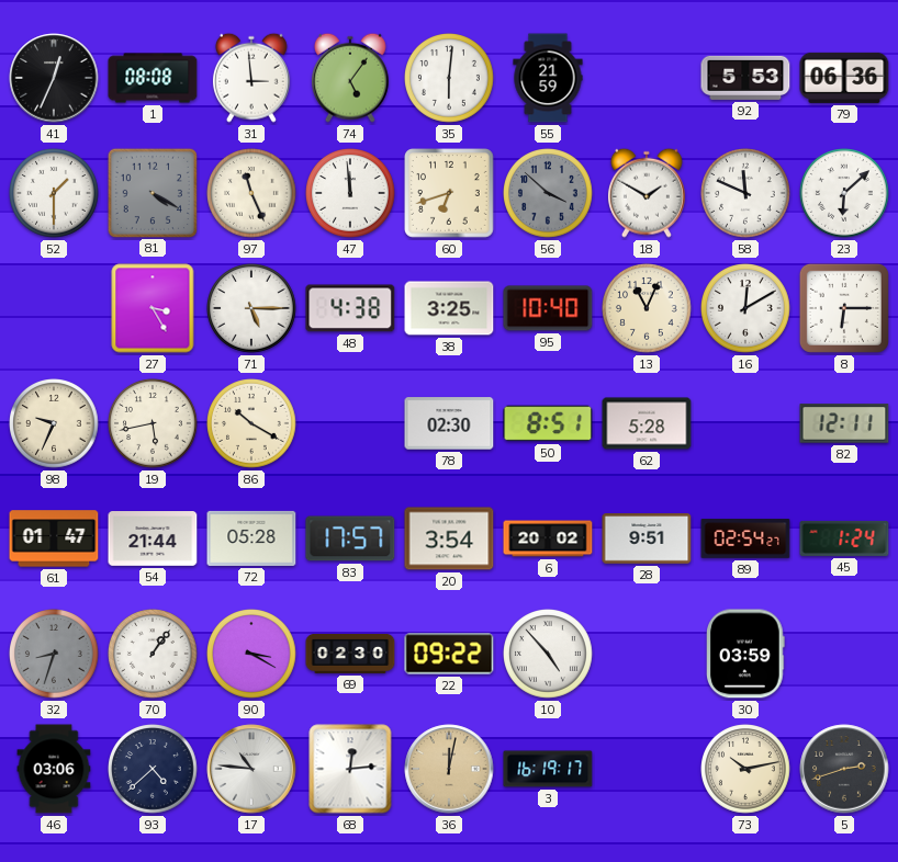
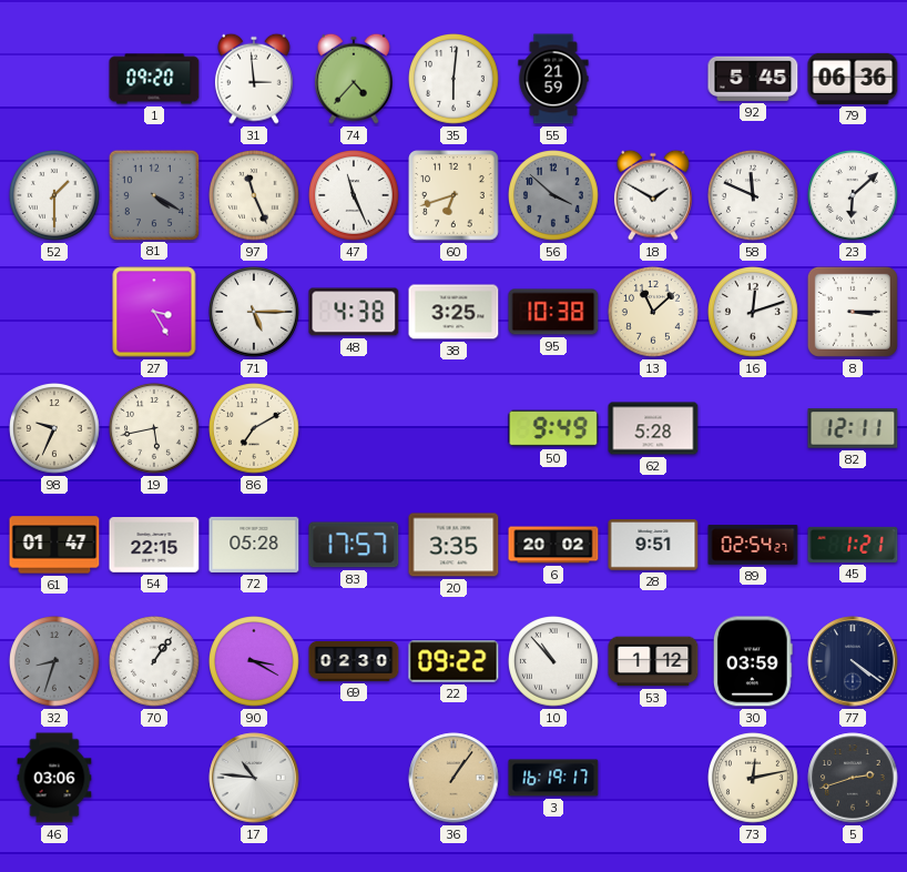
41: 12:34 -> none (54, 78)
1: 08:08 -> 09:20 (154, 79)
74: 5:06 -> 4:37 (354, 79)
92: 5:53 -> 5:45 (753, 79)
47: 11:59 -> 11:26 (355, 196)
95: 10:40 -> 10:38 (553, 312)
13: 11:04 -> 11:08 (654, 313)
16: 12:10 -> 12:12 (754, 313)
8: 6:15 -> 3:15 (853, 312)
86: 10:20 -> 7:10 (255, 429)
78: 02:30 -> none (449, 423)
50: 8:51 -> 9:49 (553, 428)
54: 21:44 -> 22:15 (154, 546)
20: 3:54 -> 3:35 (453, 545)
45: 1:24 -> 1:21 (853, 545)
10: 4:53 -> 10:53 (554, 662)
53: none -> 1:12 (653, 661)
77: none -> 4:21 (853, 661)
93: 4:38 -> none (154, 770)
68: 12:14 -> none (350, 769)
36: 12:02 -> 1:06 (453, 778)
73: 10:13 -> 12:13 (754, 779)
